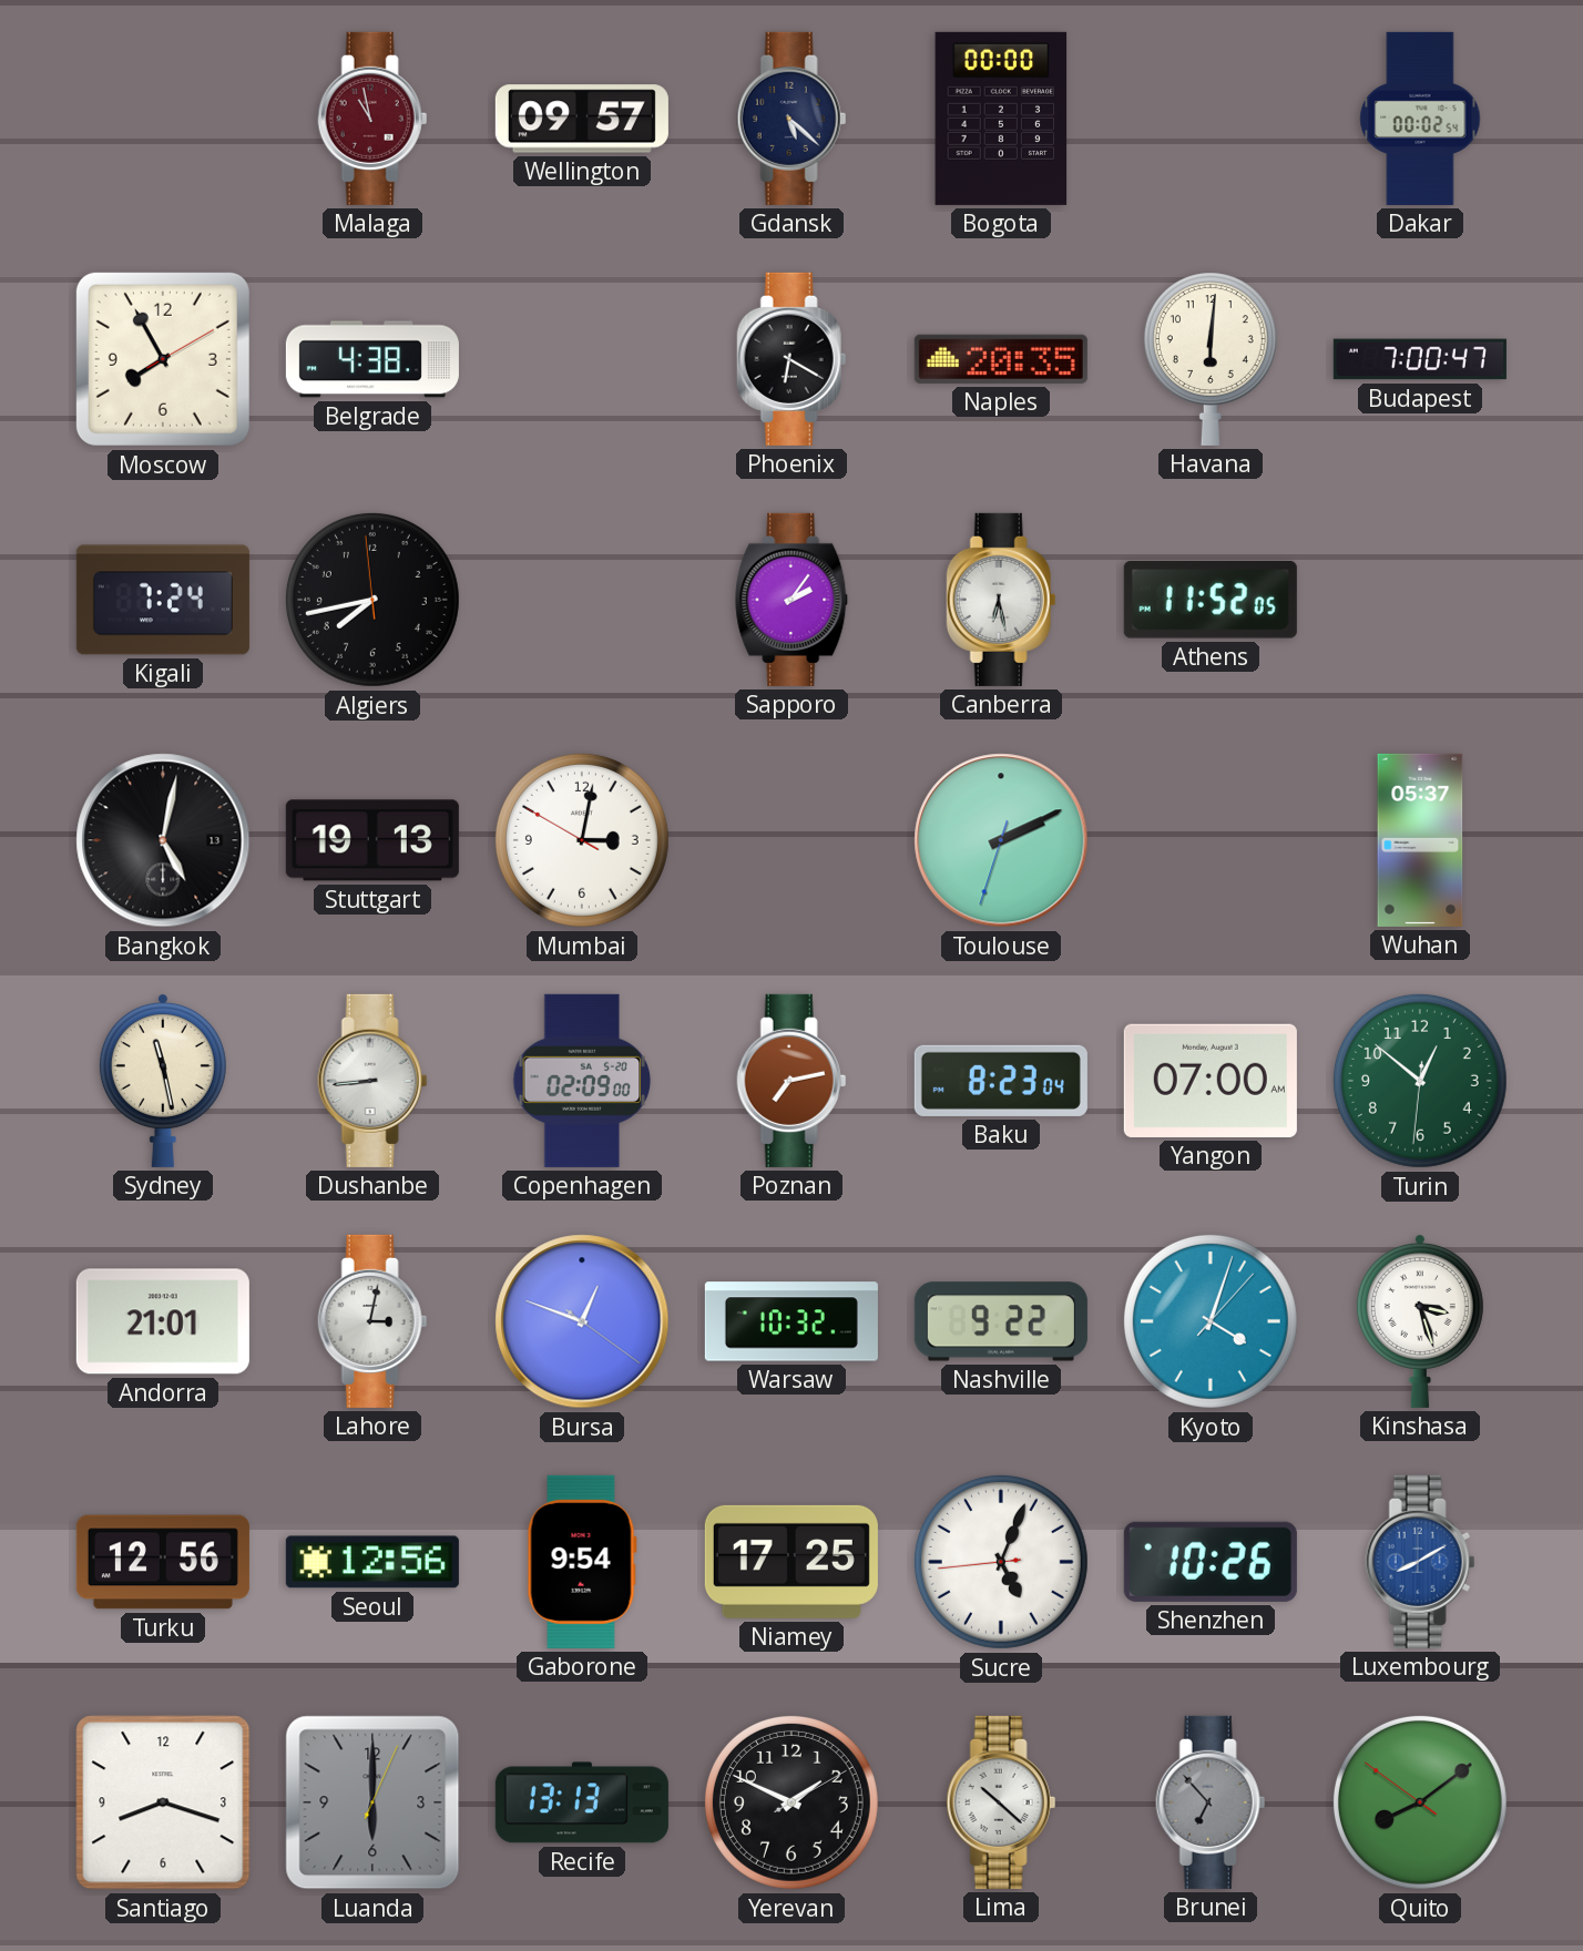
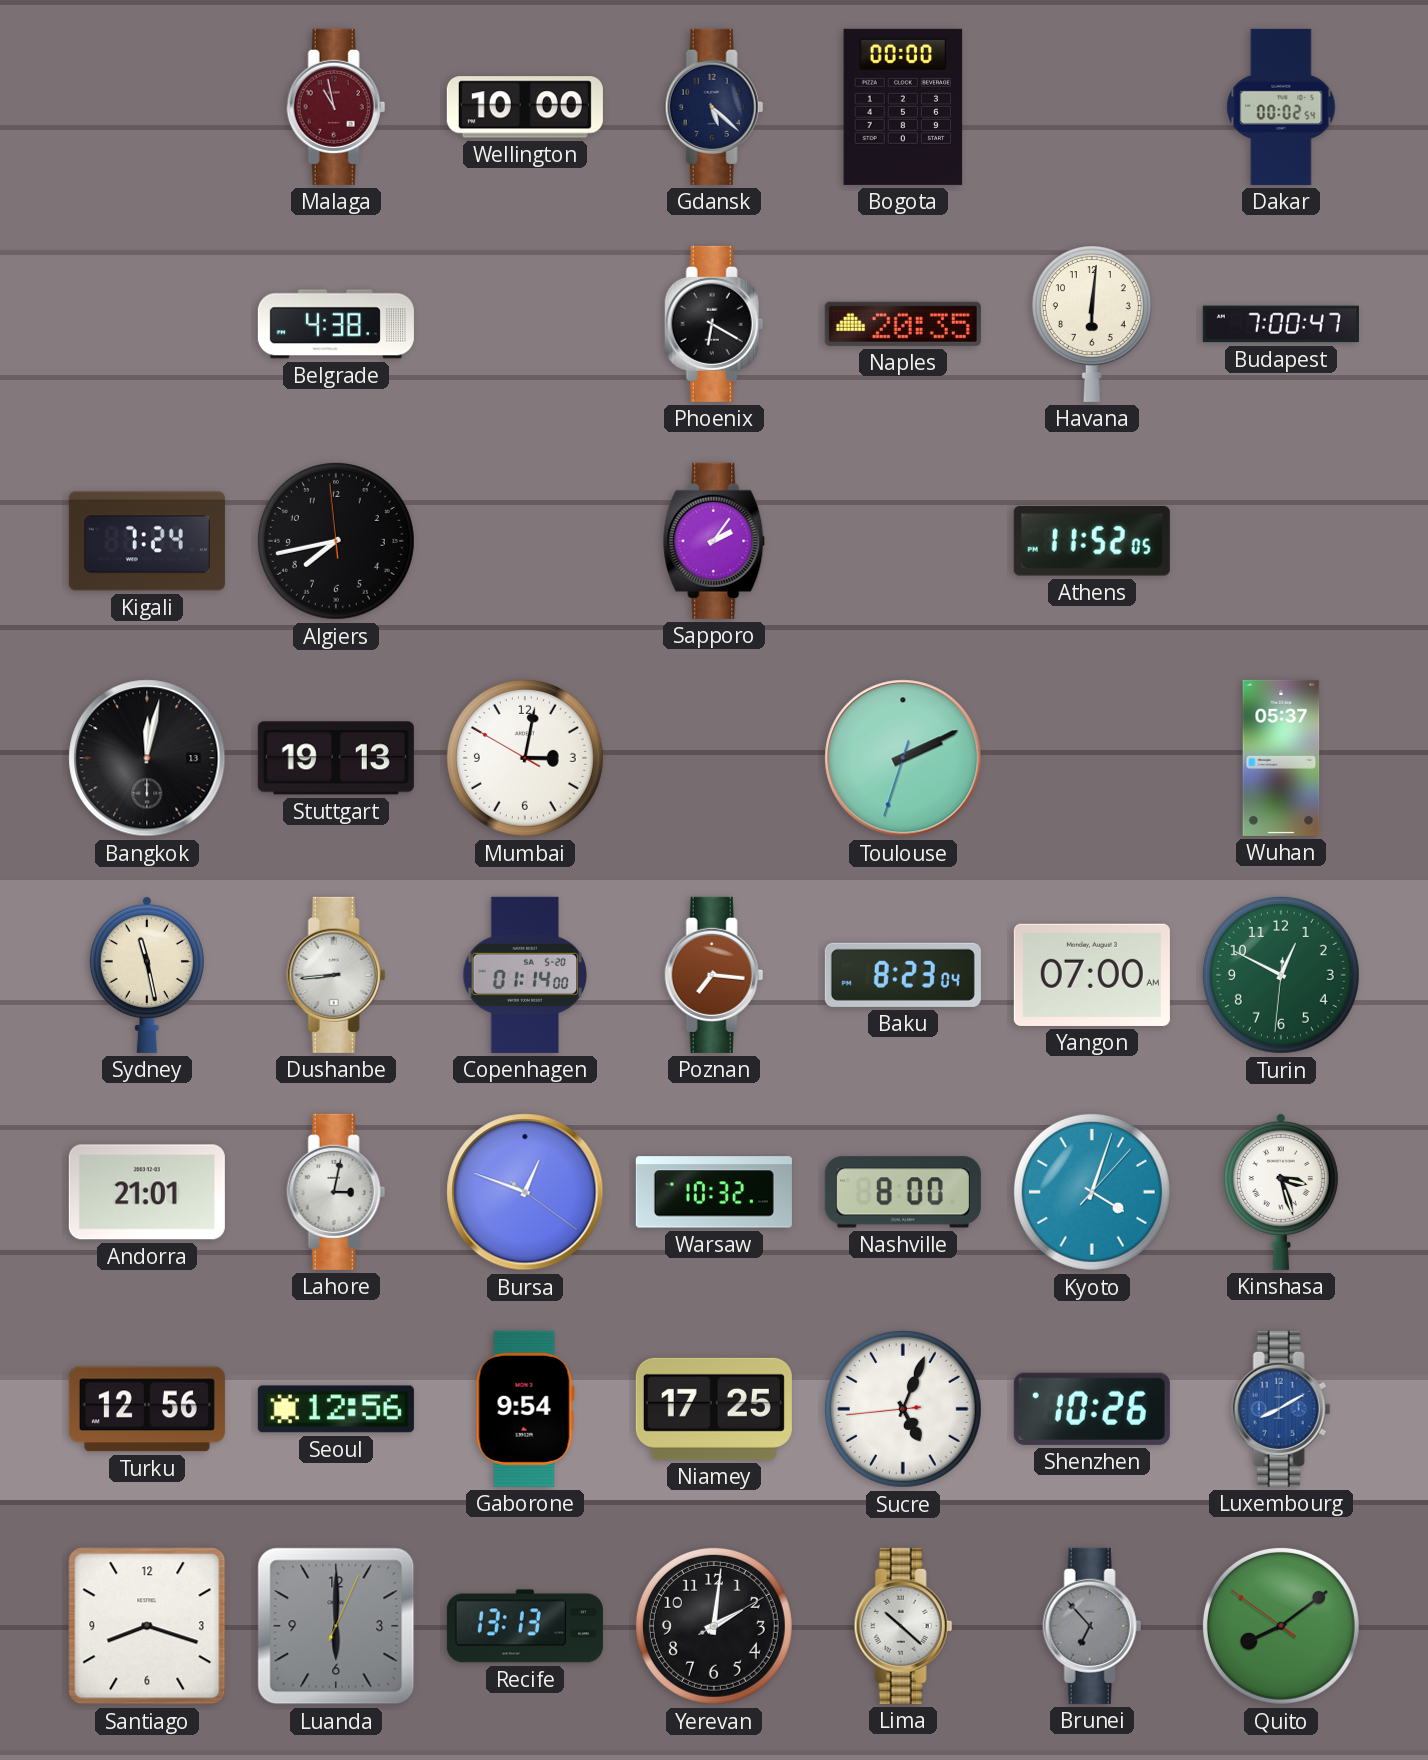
Wellington: 09:57 -> 10:00 (525, 107)
Moscow: 7:55 -> none (163, 359)
Canberra: 6:28 -> none (1001, 600)
Bangkok: 5:02 -> 12:02 (147, 758)
Copenhagen: 02:09 -> 01:14 (525, 975)
Poznan: 7:13 -> 7:16 (714, 975)
Turin: 12:51 -> 12:49 (1281, 975)
Nashville: 9:22 -> 8:00 (903, 1192)
Yerevan: 1:49 -> 2:01 (714, 1626)
